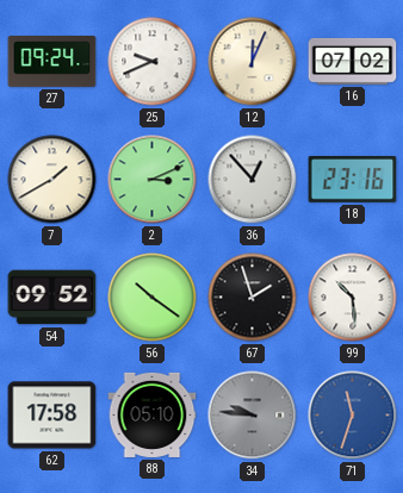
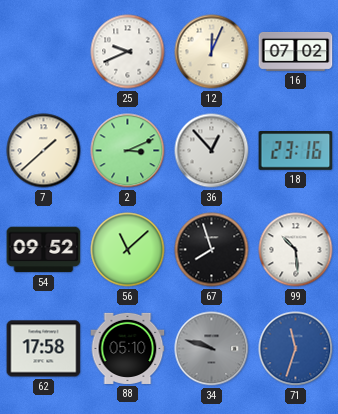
27: 09:24 -> none (52, 62)
7: 1:40 -> 1:38 (44, 151)
56: 10:21 -> 11:08 (128, 250)
67: 1:57 -> 7:57 (212, 250)
34: 9:46 -> 9:48 (212, 349)
